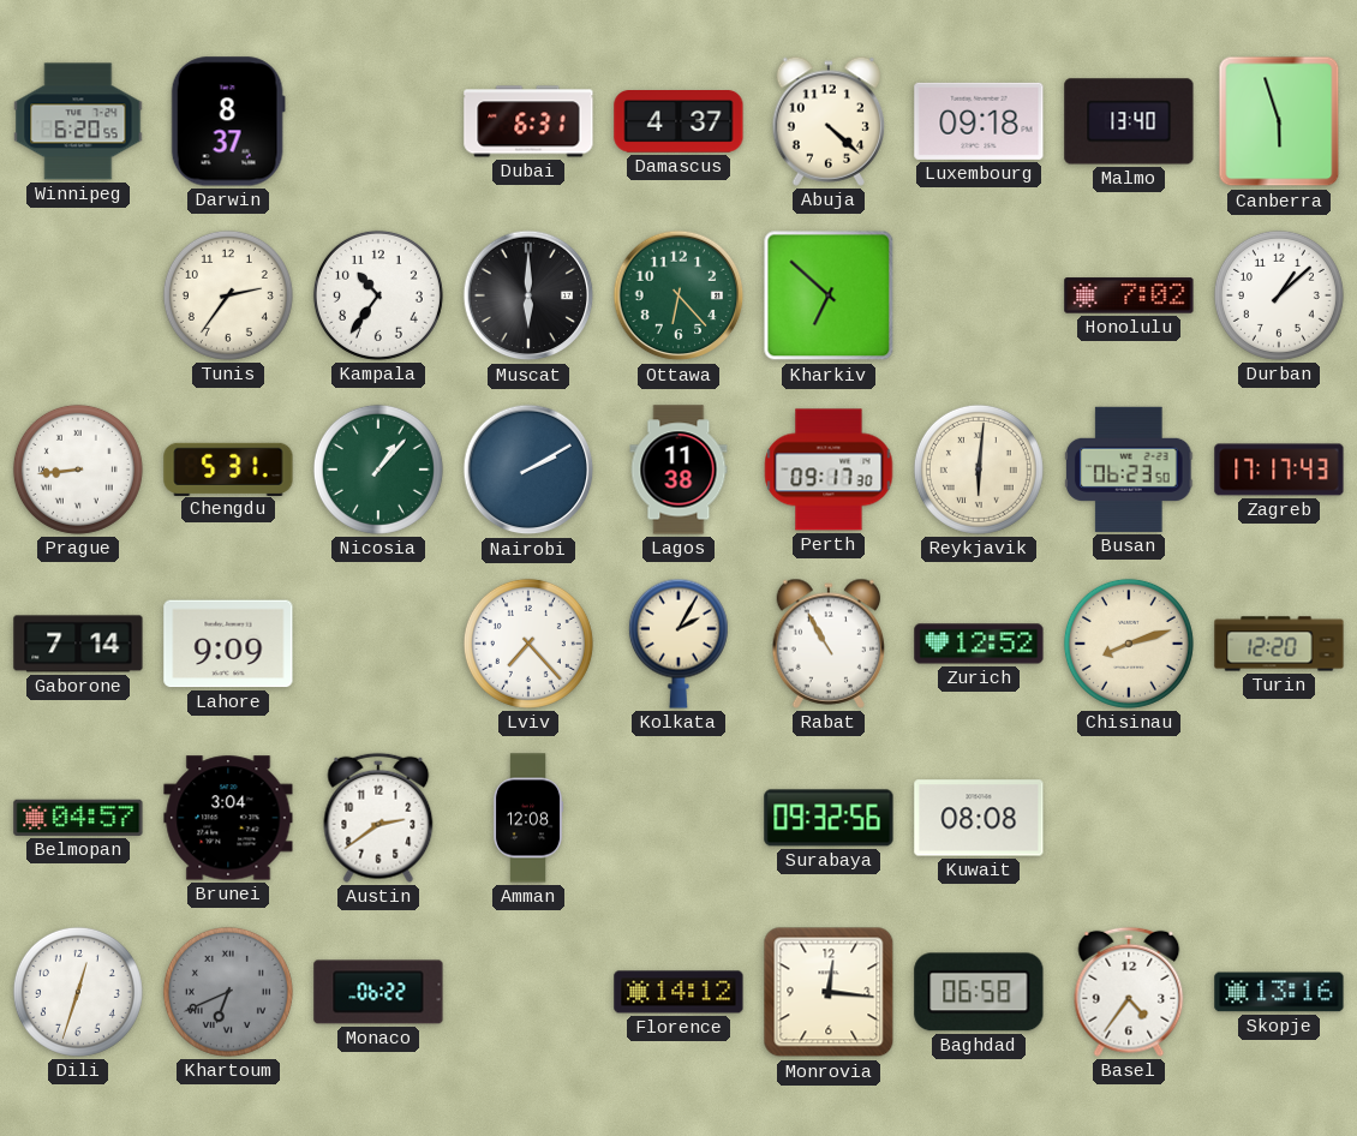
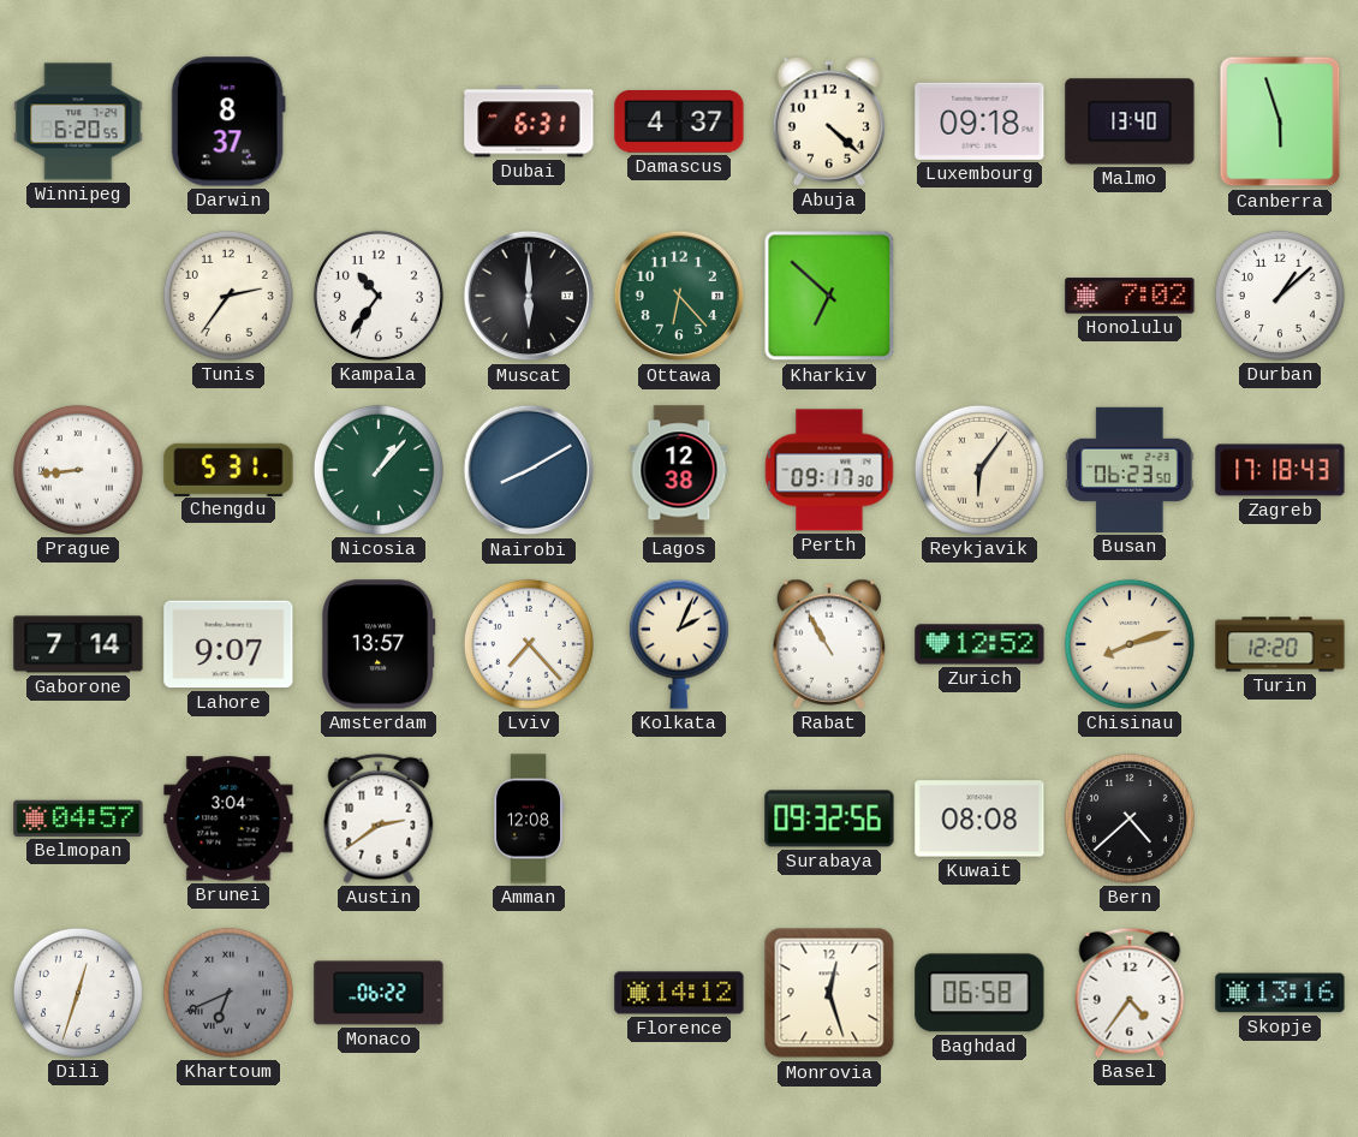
Nairobi: 2:10 -> 8:10 (529, 470)
Lagos: 11:38 -> 12:38 (679, 470)
Reykjavik: 6:01 -> 6:06 (979, 470)
Zagreb: 17:17 -> 17:18 (1280, 470)
Lahore: 9:09 -> 9:07 (228, 644)
Amsterdam: none -> 13:57 (379, 644)
Kolkata: 2:05 -> 2:04 (679, 644)
Bern: none -> 4:38 (1130, 818)
Monrovia: 12:16 -> 12:27 (829, 993)
